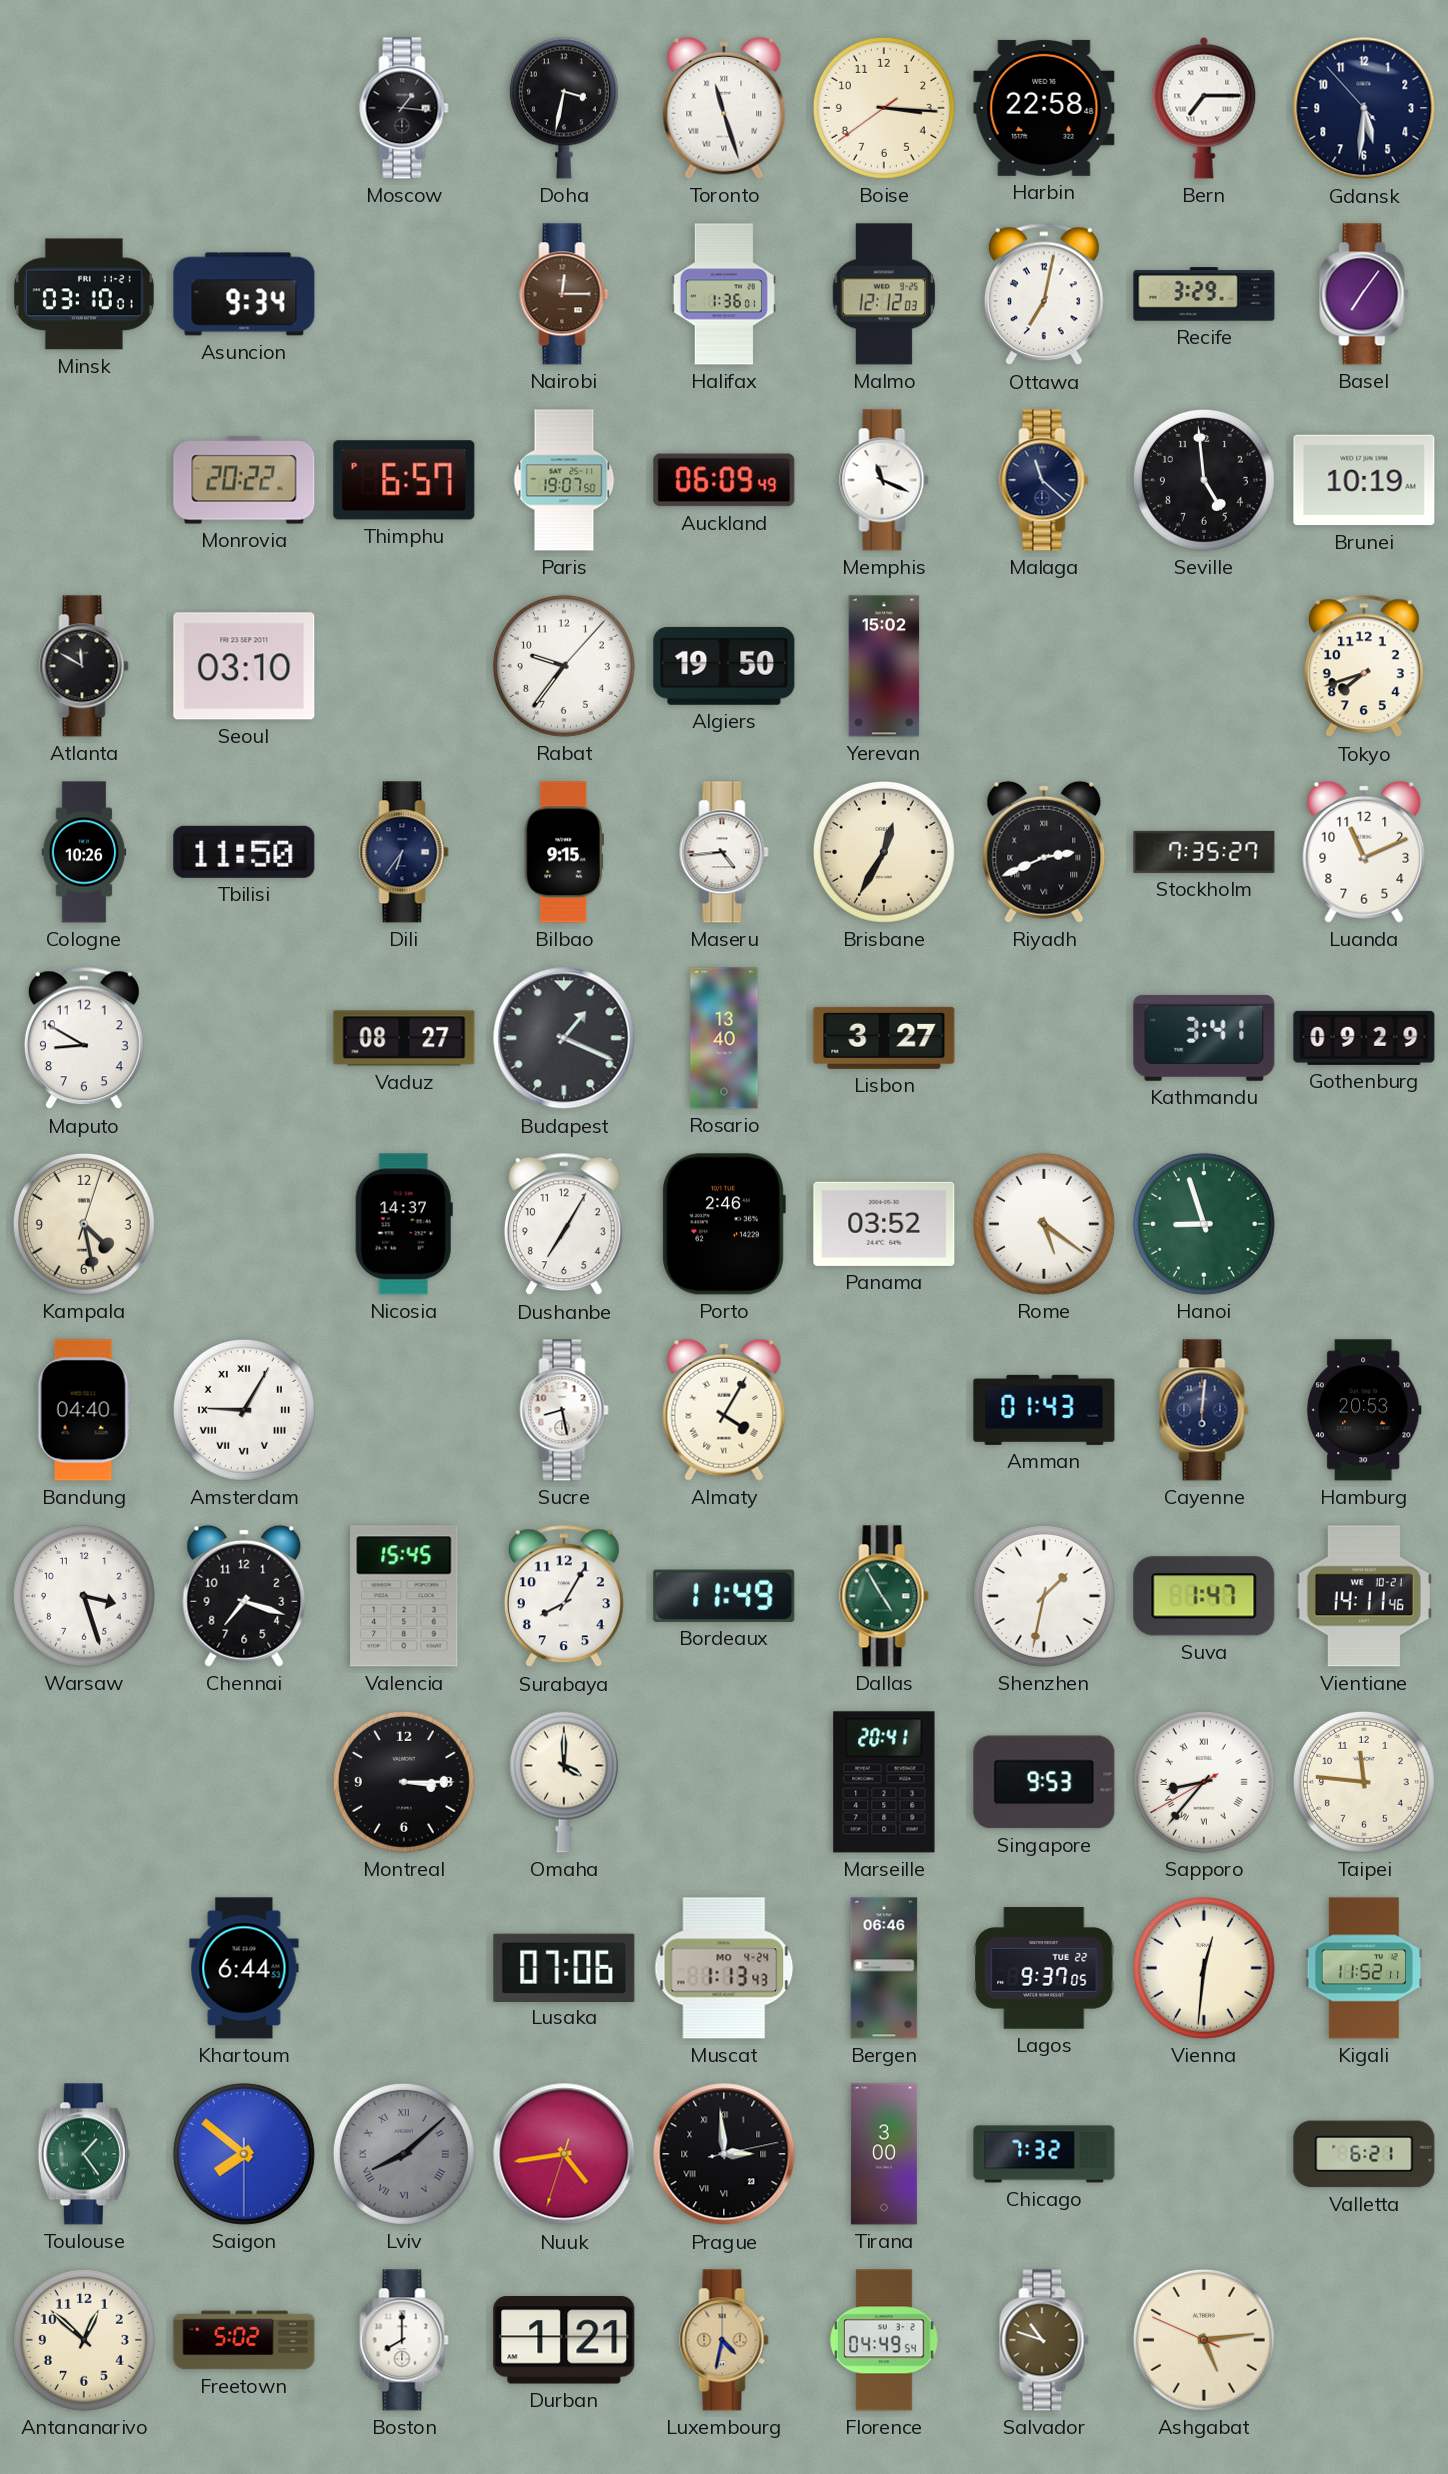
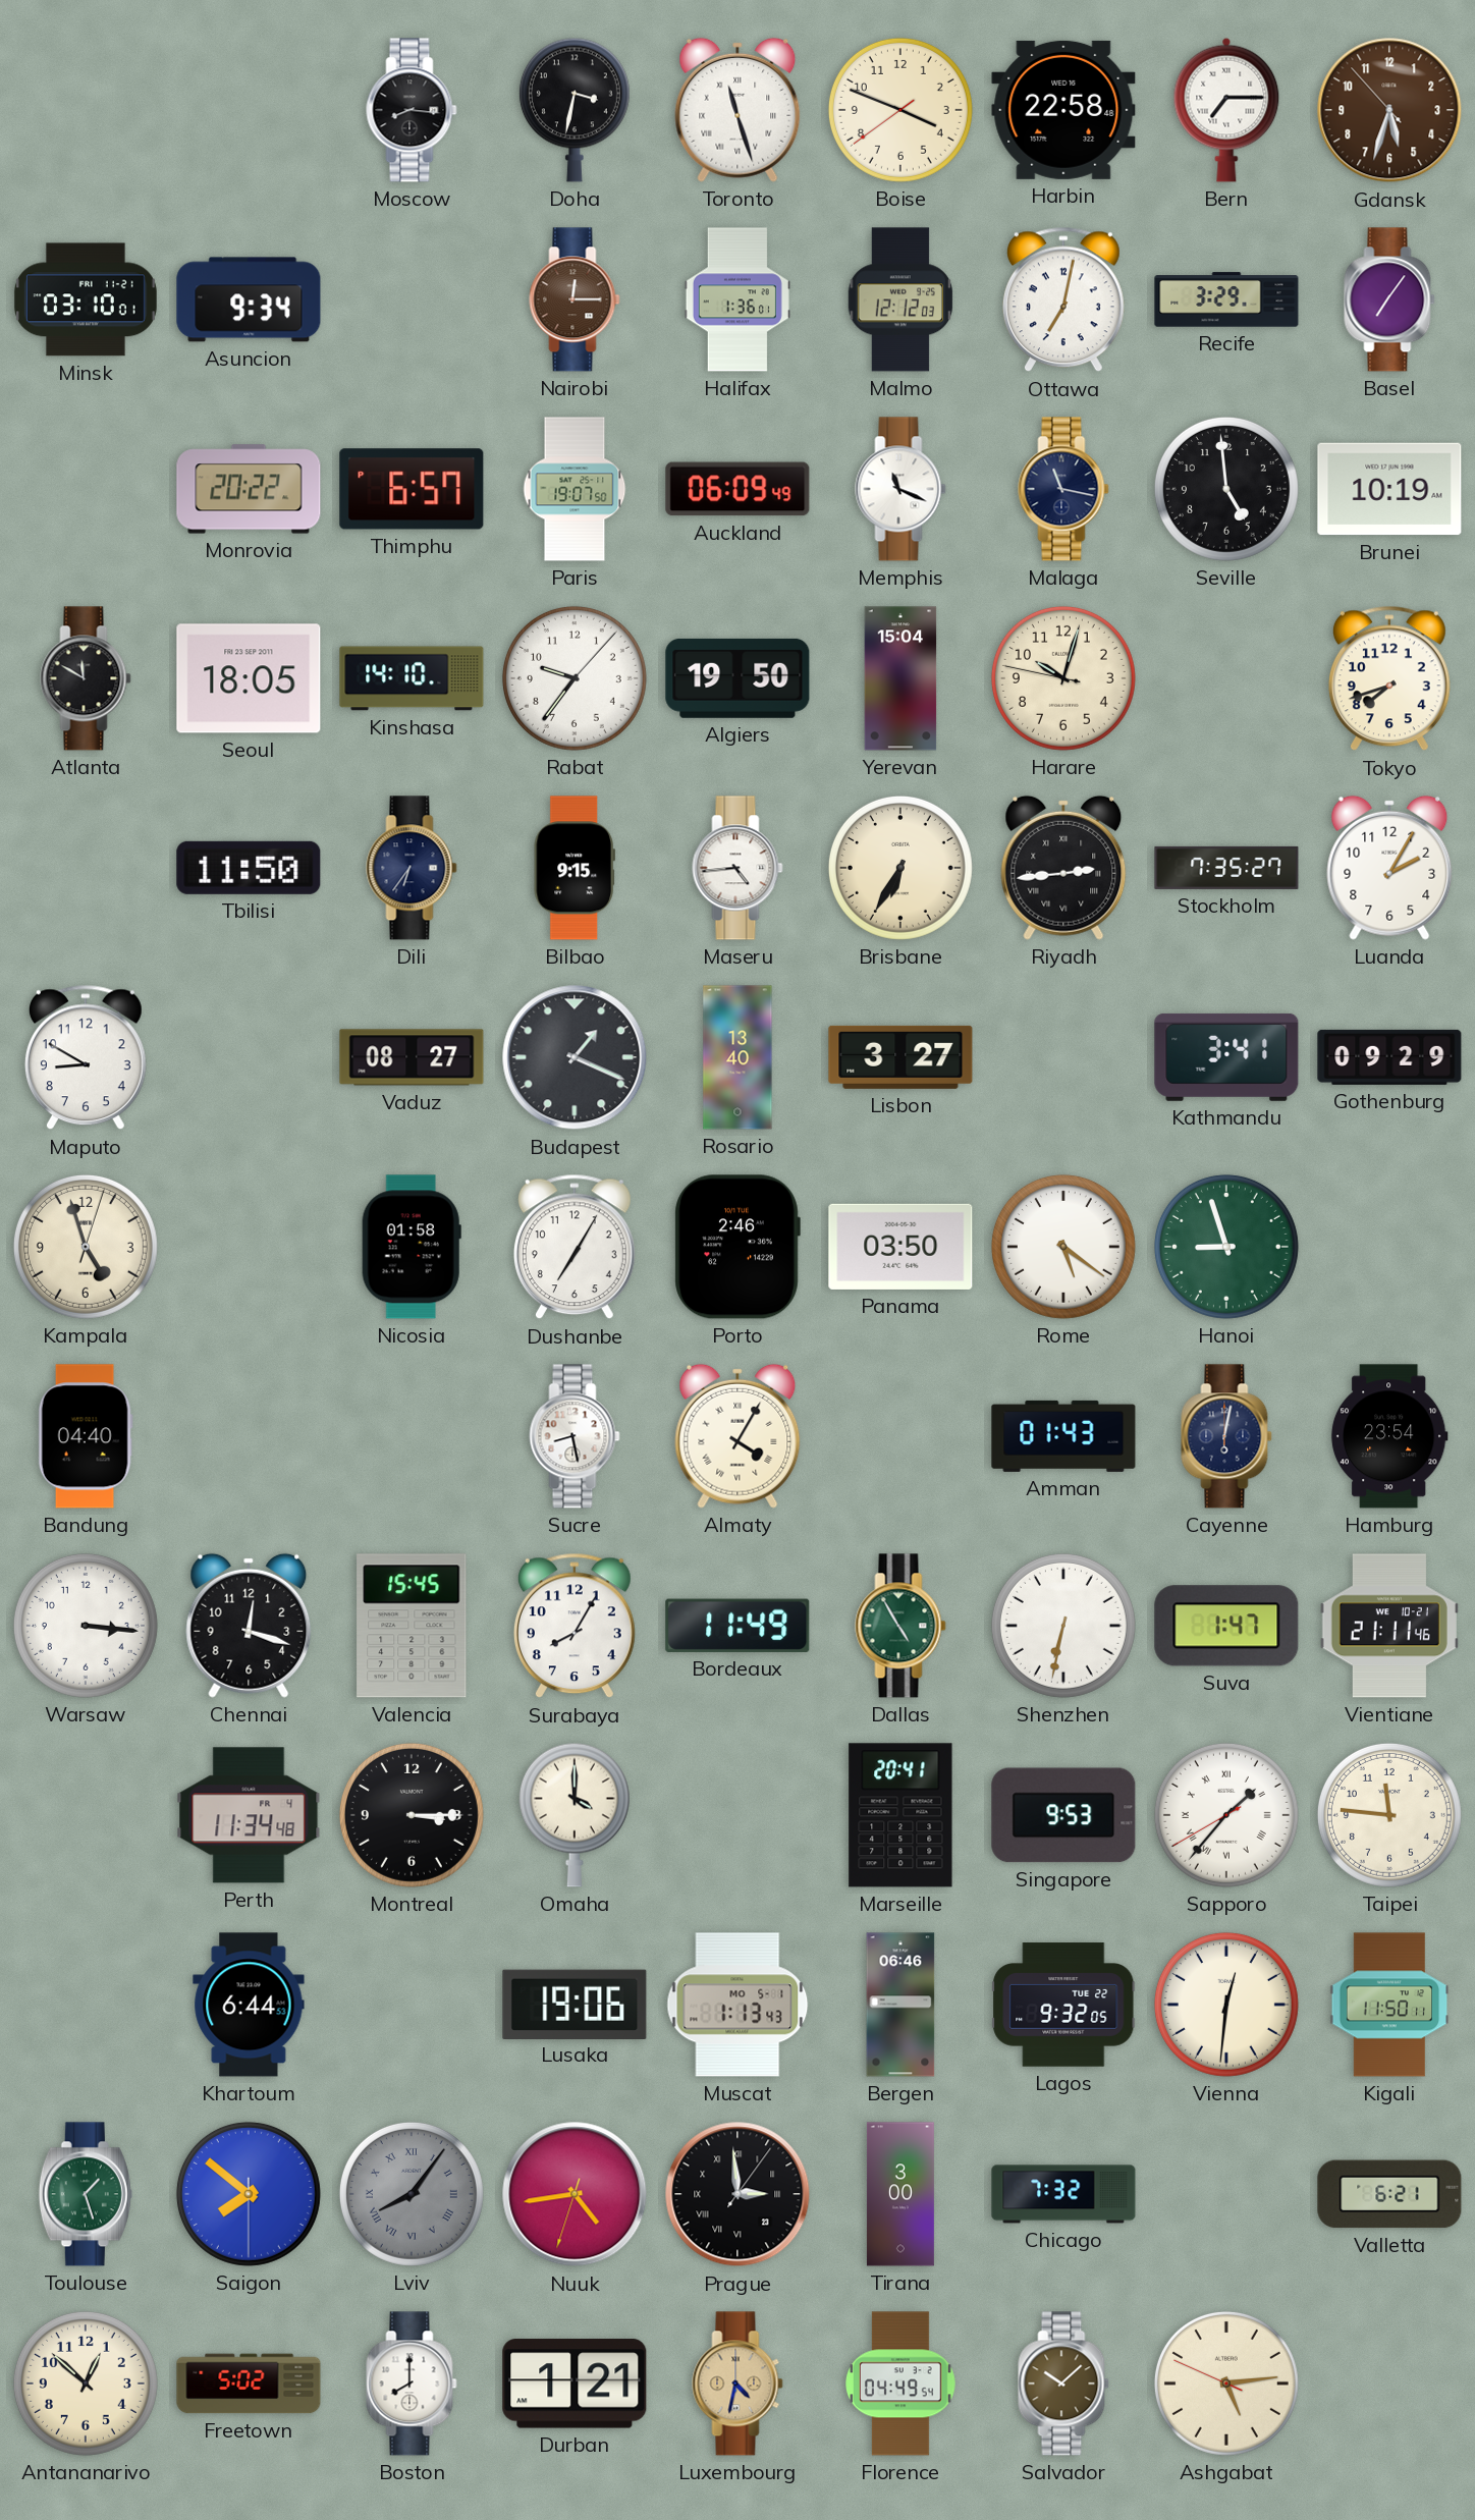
Moscow: 1:16 -> 8:16 (412, 110)
Boise: 3:15 -> 3:48 (900, 110)
Gdansk: 5:30 -> 5:32 (1389, 110)
Gdansk dial: navy -> brown (1389, 110)
Malaga: 11:22 -> 11:17 (1063, 489)
Seoul: 03:10 -> 18:05 (249, 678)
Kinshasa: none -> 14:10 (412, 678)
Yerevan: 15:02 -> 15:04 (900, 678)
Harare: none -> 10:02 (1063, 678)
Cologne: 10:26 -> none (84, 852)
Brisbane: 12:35 -> 6:35 (900, 868)
Riyadh: 2:41 -> 2:44 (1063, 868)
Luanda: 11:11 -> 2:05 (1389, 868)
Kampala: 4:28 -> 4:57 (86, 1247)
Nicosia: 14:37 -> 01:58 (412, 1247)
Panama: 03:52 -> 03:50 (900, 1247)
Amsterdam: 9:05 -> none (244, 1410)
Cayenne: 6:01 -> 6:02 (1226, 1436)
Hamburg: 20:53 -> 23:54 (1389, 1436)
Warsaw: 3:27 -> 3:16 (86, 1626)
Chennai: 7:18 -> 12:18 (249, 1626)
Shenzhen: 1:32 -> 6:32 (1063, 1626)
Vientiane: 14:11 -> 21:11 (1389, 1626)
Perth: none -> 11:34 (249, 1815)
Sapporo: 8:36 -> 1:36 (1226, 1815)
Lusaka: 07:06 -> 19:06 (575, 2004)
Muscat date: MO 4-24 -> MO 5-1 (737, 2005)
Lagos: 9:37 -> 9:32 (1063, 2005)
Kigali: 11:52 -> 11:50 (1389, 2005)
Toulouse: 1:24 -> 1:27 (86, 2194)
Lviv: 8:08 -> 8:06 (412, 2194)
Prague: 2:59:13 -> 2:59:06 (737, 2194)
Salvador: 10:48 -> 10:08 (1063, 2384)
